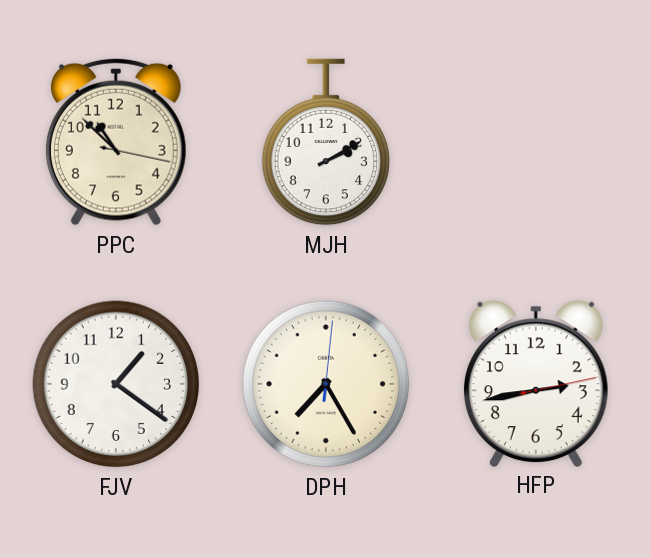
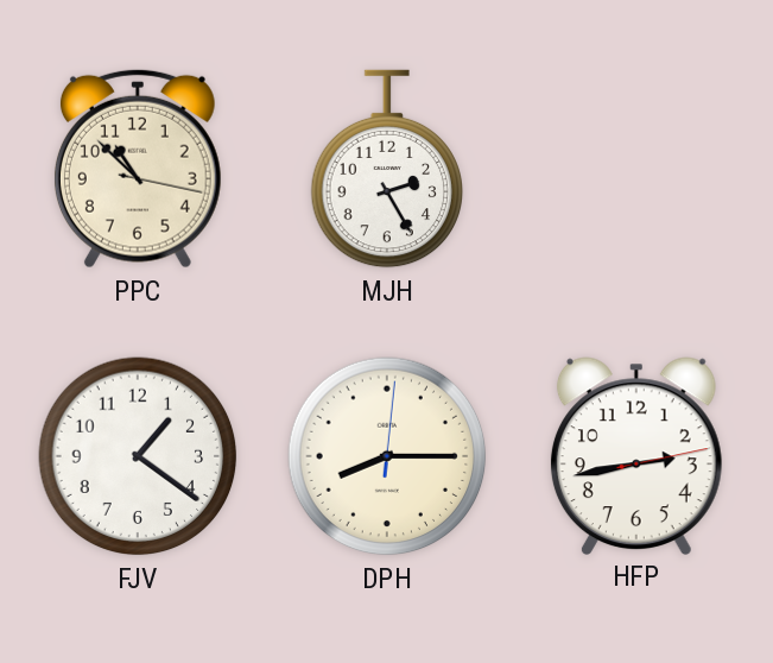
MJH: 2:10 -> 2:25 (386, 169)
DPH: 7:25 -> 8:15 (387, 456)
